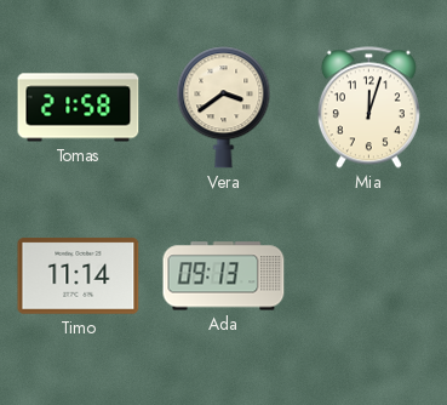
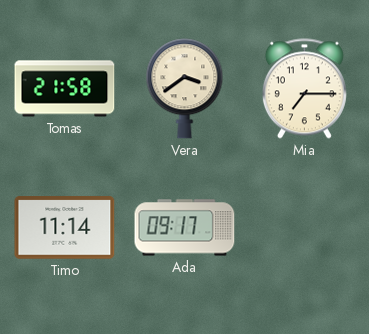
Mia: 12:03 -> 7:15 (304, 89)
Ada: 09:13 -> 09:17 (185, 228)
